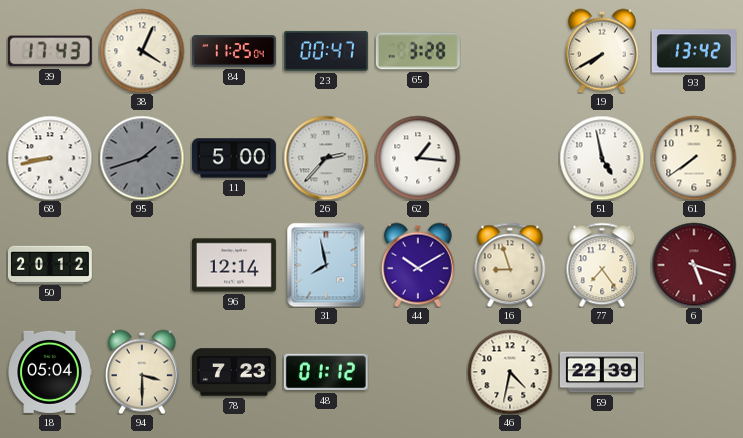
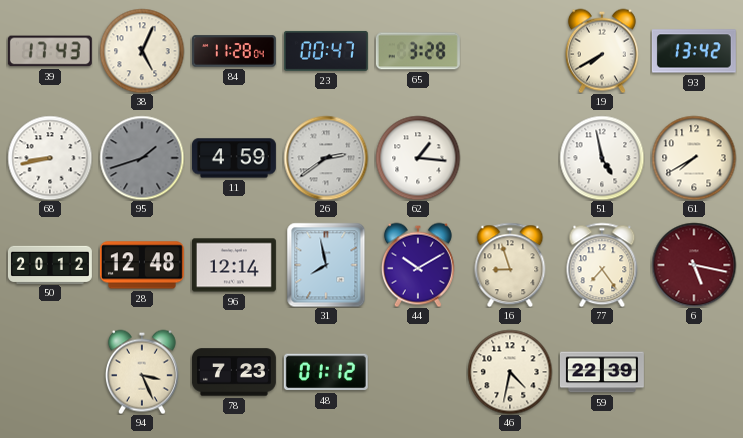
38: 4:04 -> 5:04 (142, 51)
84: 11:25 -> 11:28 (234, 51)
11: 5:00 -> 4:59 (234, 158)
26: 2:37 -> 2:39 (326, 158)
61: 7:39 -> 7:40 (694, 158)
28: none -> 12:48 (142, 265)
6: 5:18 -> 5:17 (694, 265)
18: 05:04 -> none (50, 372)
94: 3:30 -> 3:26 (142, 372)
